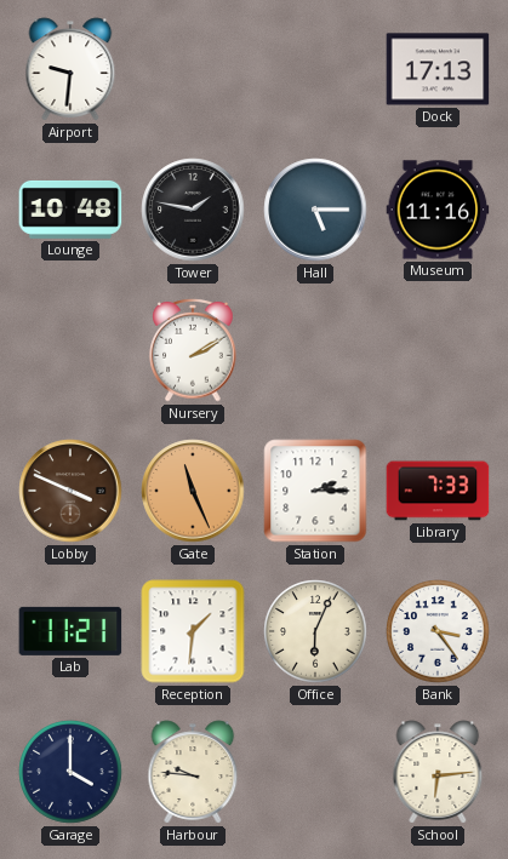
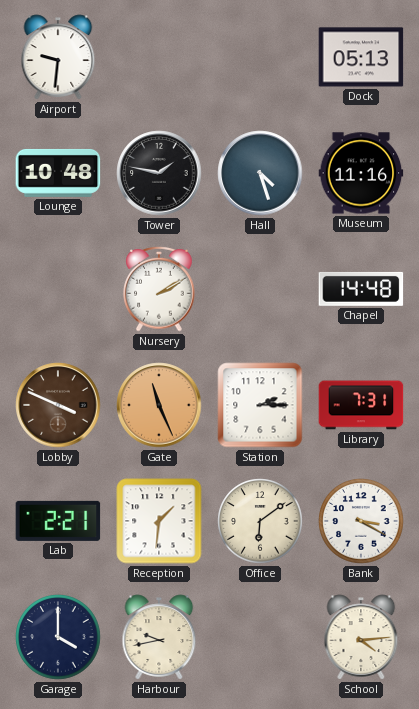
Dock: 17:13 -> 05:13 (361, 57)
Hall: 5:15 -> 4:27 (260, 173)
Chapel: none -> 14:48 (361, 289)
Library: 7:33 -> 7:31 (361, 405)
Lab: 11:21 -> 2:21 (58, 521)
Office: 6:04 -> 6:09 (260, 521)
Bank: 3:24 -> 3:20 (361, 521)
Harbour: 9:46 -> 9:43 (159, 637)
School: 6:14 -> 4:14 (361, 637)
